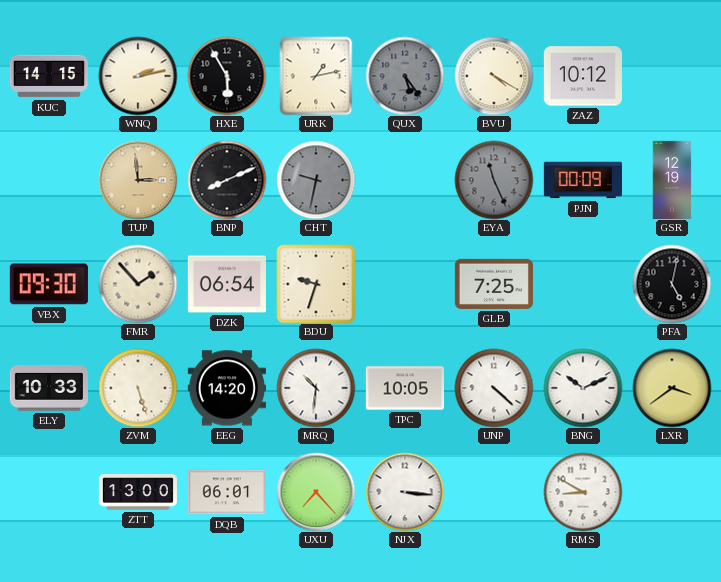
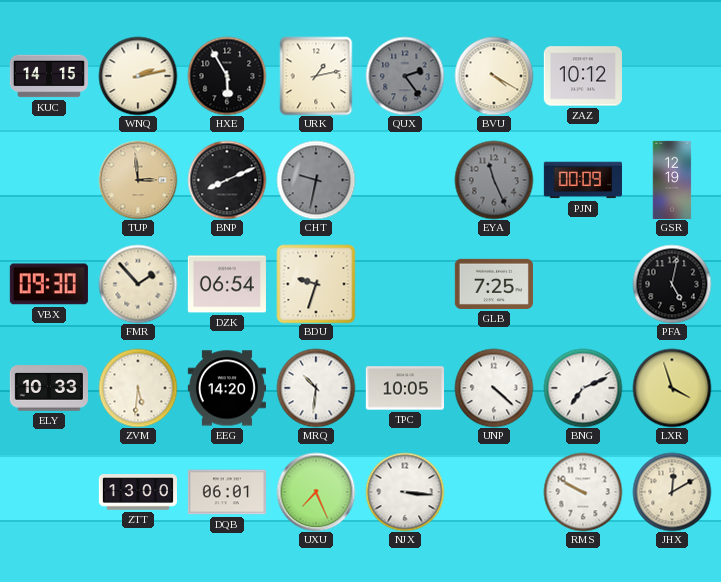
QUX: 5:24 -> 2:24 (405, 76)
ZVM: 5:27 -> 5:31 (138, 388)
BNG: 10:11 -> 7:11 (583, 388)
LXR: 3:39 -> 3:57 (672, 388)
UXU: 7:23 -> 7:26 (316, 492)
RMS: 8:50 -> 9:50 (583, 492)
JHX: none -> 12:10 (672, 492)
